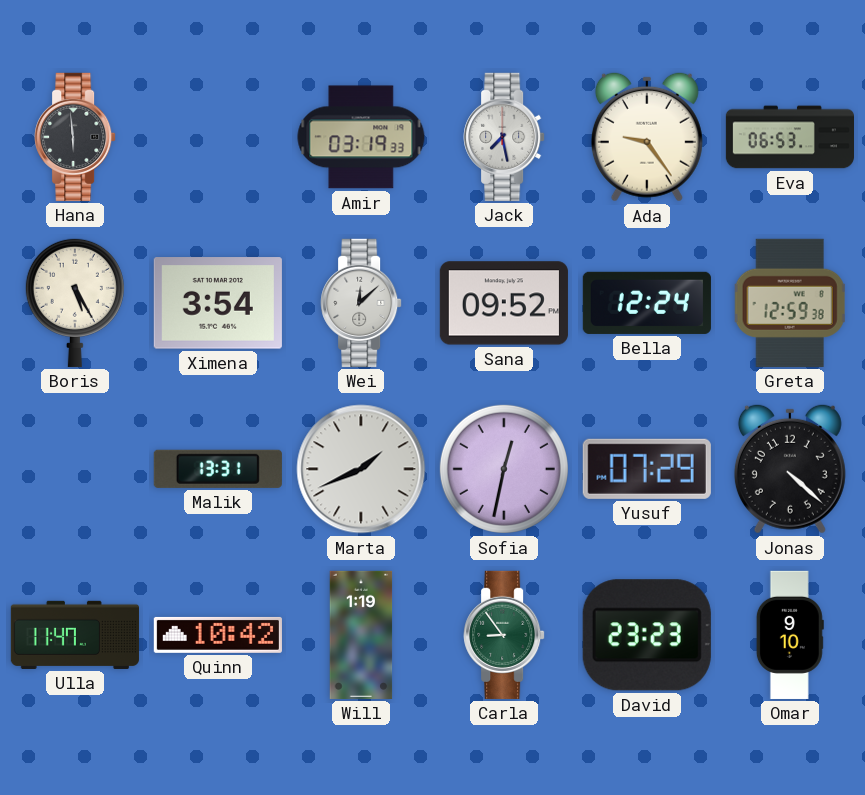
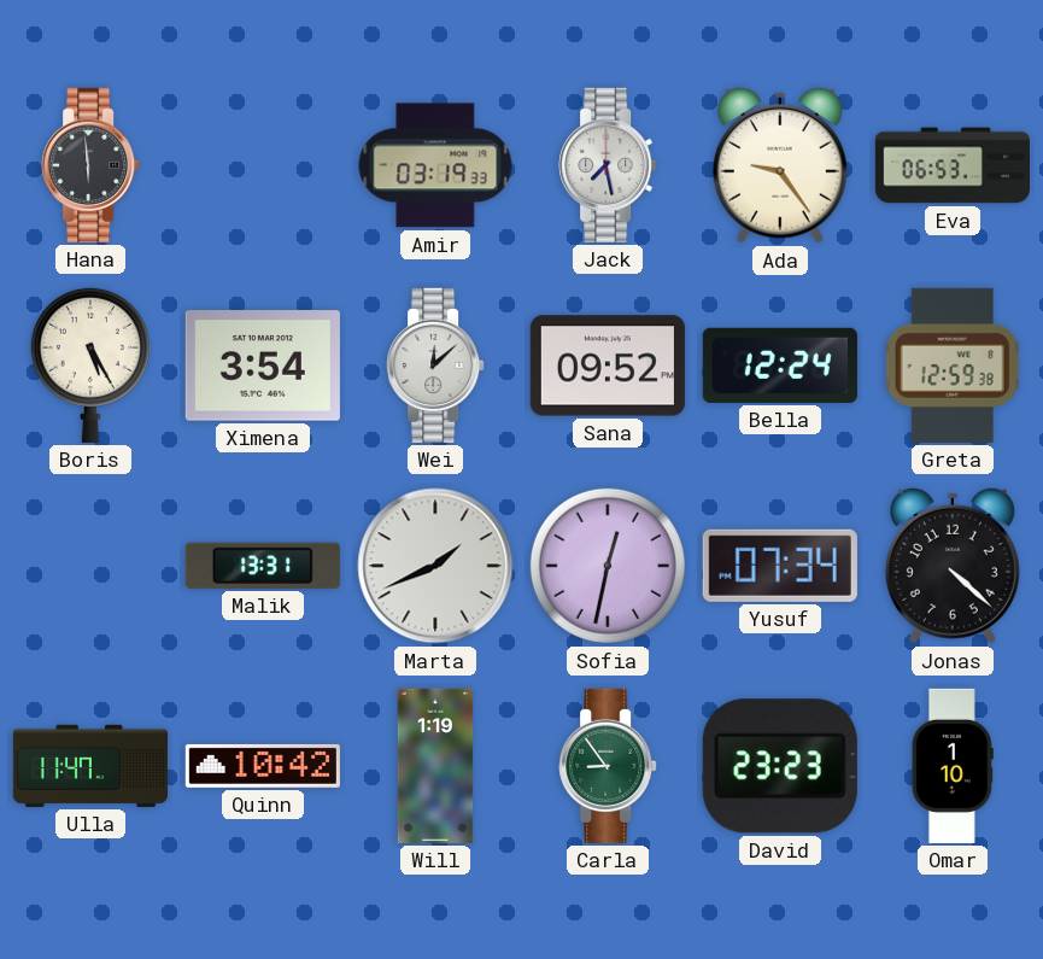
Yusuf: 07:29 -> 07:34 (780, 566)
Omar: 9:10 -> 1:10 (953, 766)
